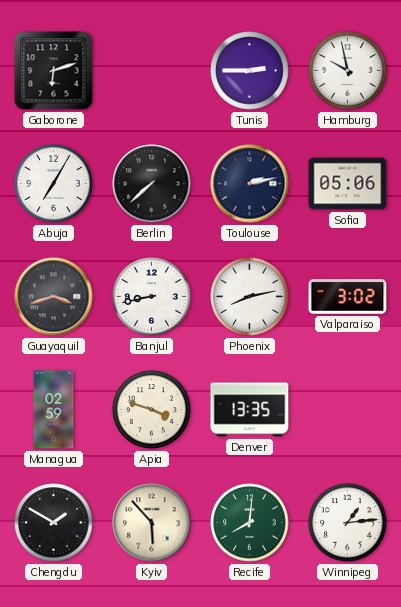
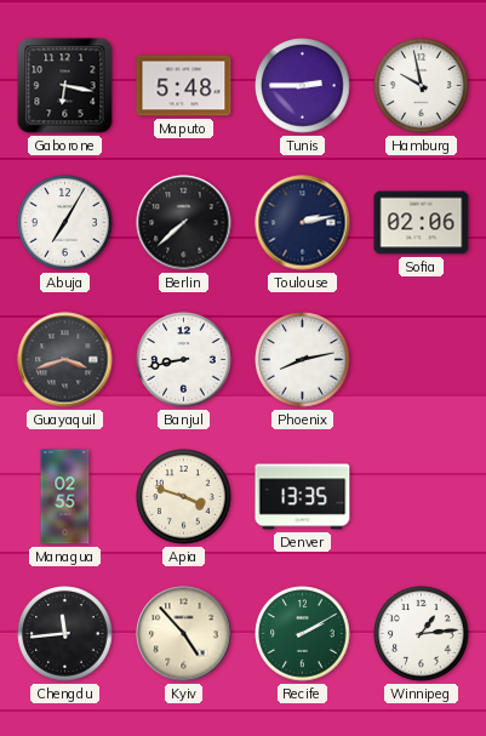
Gaborone: 6:12 -> 6:17 (65, 86)
Maputo: none -> 5:48 (184, 86)
Sofia: 05:06 -> 02:06 (422, 223)
Valparaiso: 3:02 -> none (348, 297)
Managua: 02:59 -> 02:55 (65, 497)
Chengdu: 1:50 -> 11:44 (65, 634)
Kyiv: 5:53 -> 4:53 (184, 634)
Recife: 8:01 -> 2:10 (303, 634)
